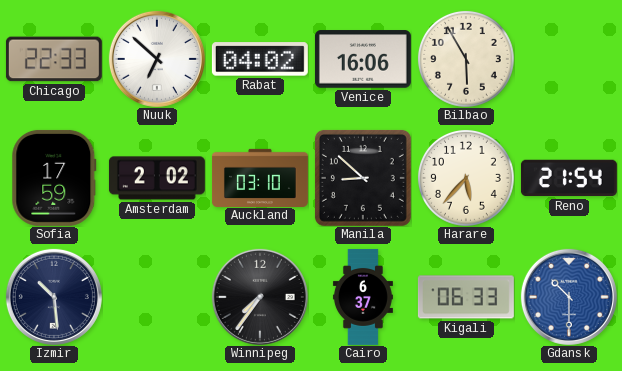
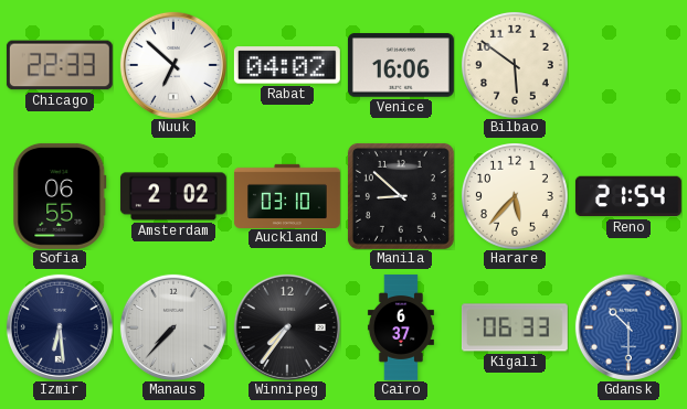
Bilbao: 5:55 -> 5:51 (515, 65)
Sofia: 17:59 -> 06:55 (60, 196)
Izmir: 10:29 -> 6:29 (60, 327)
Manaus: none -> 7:37 (173, 327)
